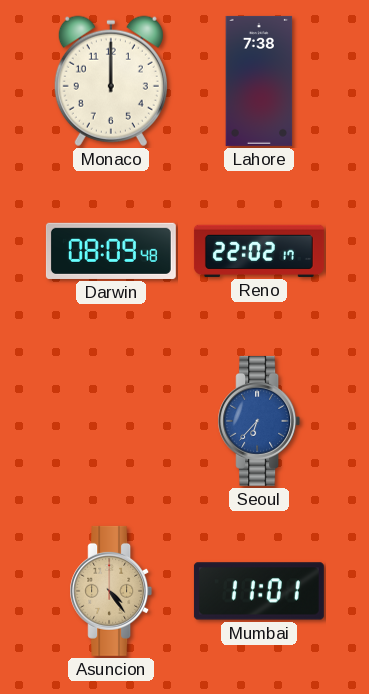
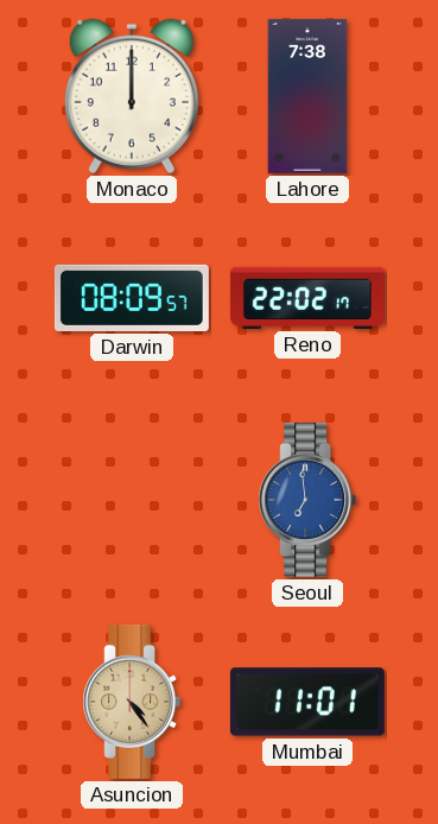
Darwin: 08:09:48 -> 08:09:57 (132, 298)
Seoul: 6:37 -> 6:59 (307, 500)
